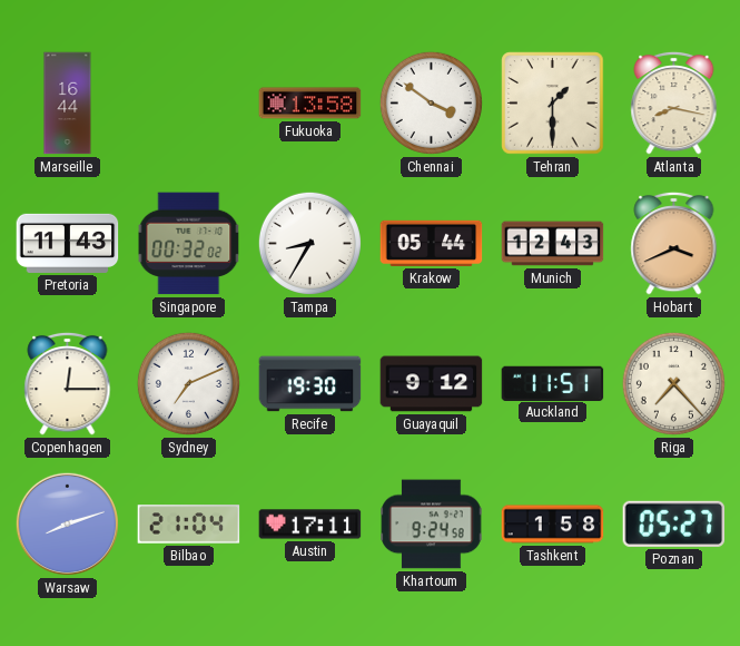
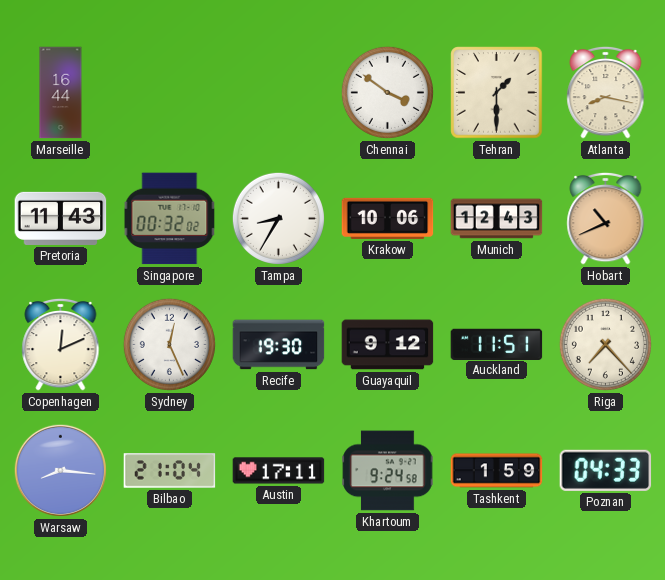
Fukuoka: 13:58 -> none (310, 104)
Krakow: 05:44 -> 10:06 (388, 218)
Hobart: 3:41 -> 10:41 (606, 218)
Copenhagen: 12:15 -> 12:11 (61, 344)
Sydney: 7:11 -> 12:26 (169, 344)
Warsaw: 8:12 -> 8:16 (60, 470)
Tashkent: 1:58 -> 1:59 (497, 471)
Poznan: 05:27 -> 04:33 (606, 470)
